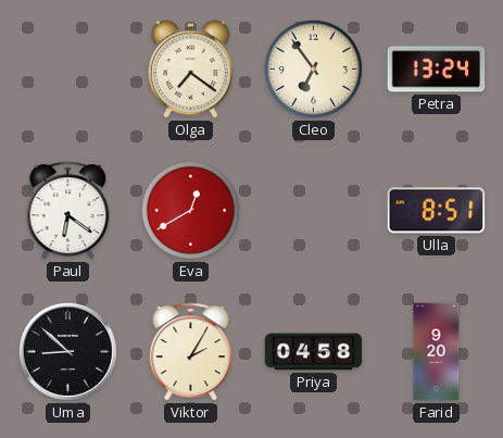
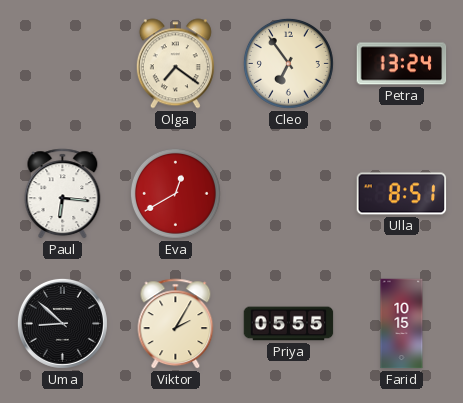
Paul: 6:21 -> 6:16 (63, 194)
Priya: 04:58 -> 05:55 (289, 324)
Farid: 9:20 -> 10:15 (402, 324)
